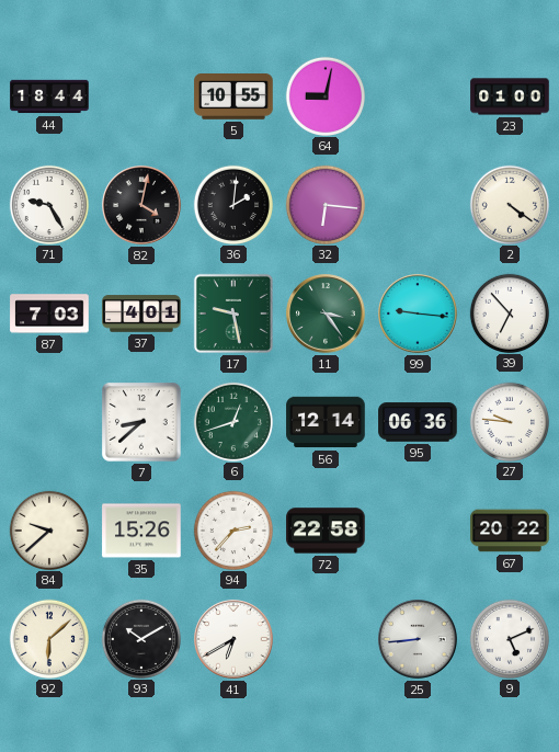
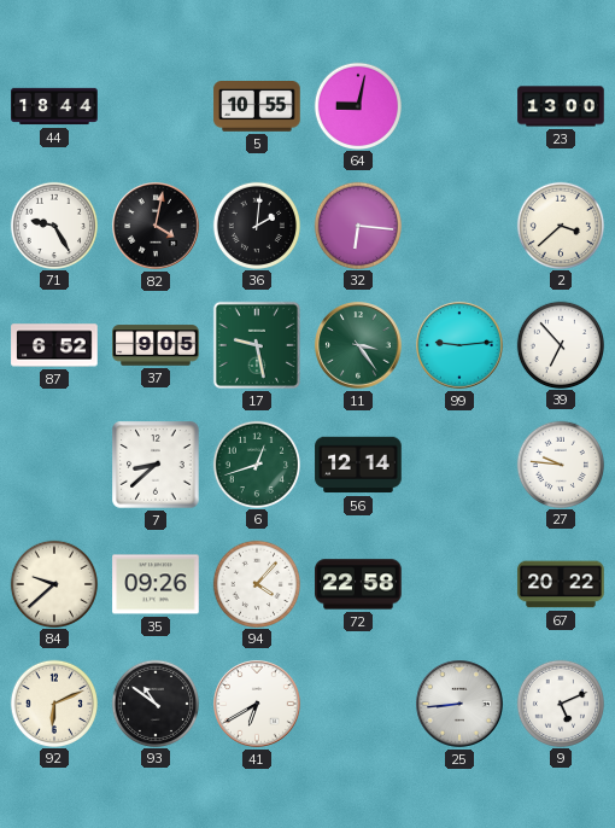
23: 01:00 -> 13:00 (561, 106)
2: 4:21 -> 3:38 (560, 225)
87: 7:03 -> 6:52 (54, 345)
37: 4:01 -> 9:05 (156, 345)
99: 9:16 -> 9:14 (459, 345)
95: 06:36 -> none (418, 422)
35: 15:26 -> 09:26 (156, 584)
94: 2:37 -> 4:07 (256, 583)
92: 6:08 -> 6:11 (53, 702)
93: 10:10 -> 10:51 (154, 702)
